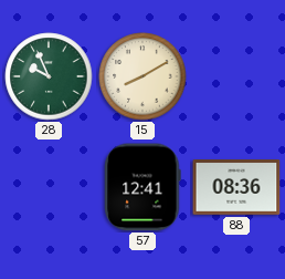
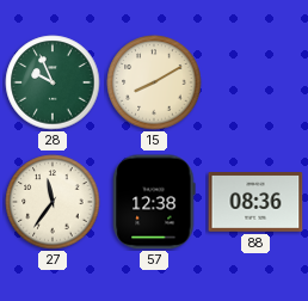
27: none -> 11:36 (53, 202)
57: 12:41 -> 12:38 (154, 202)
